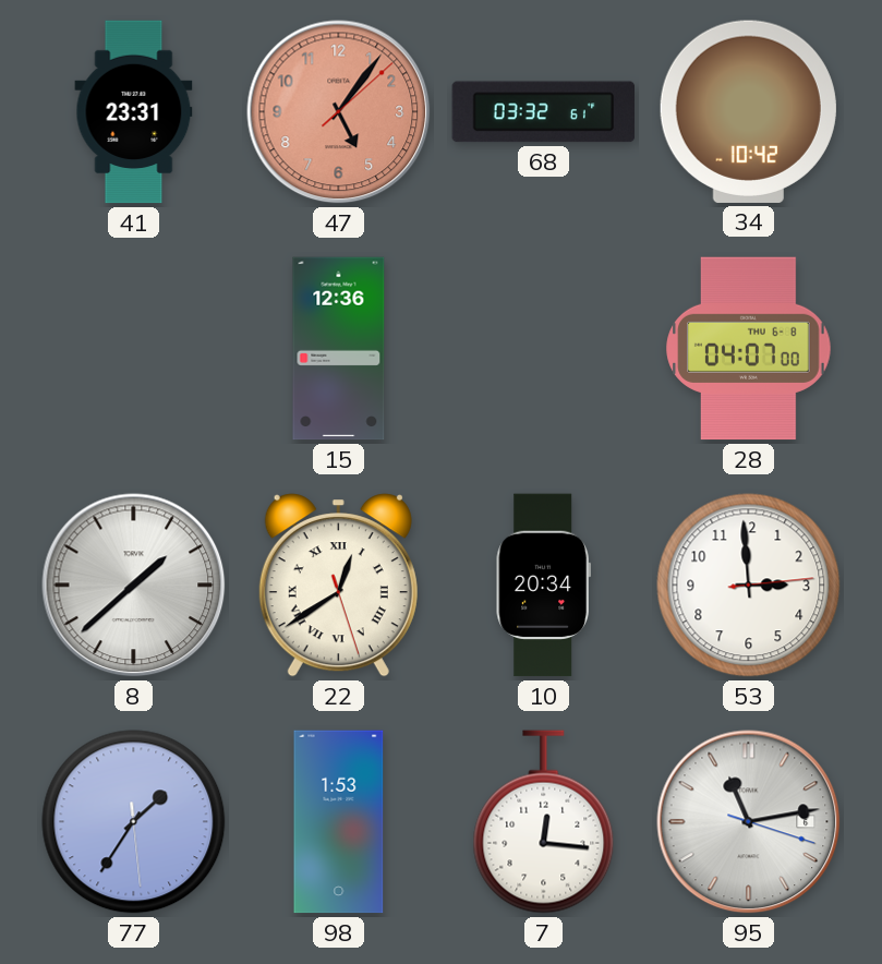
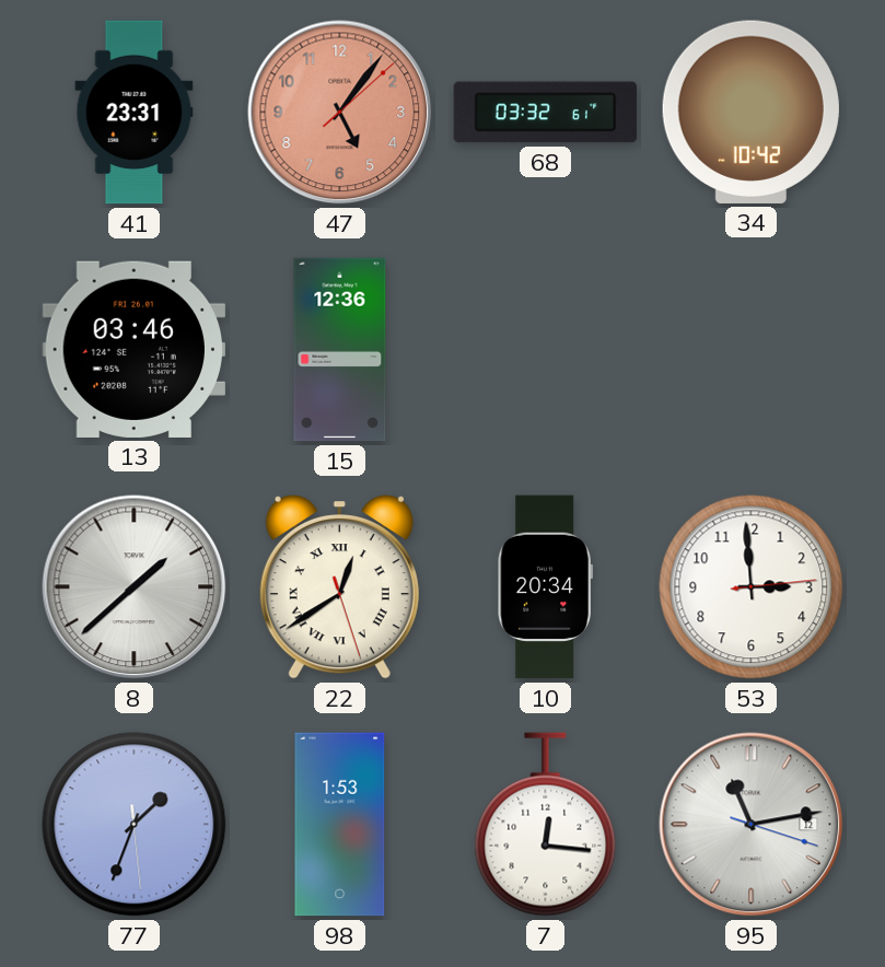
13: none -> 03:46 (133, 349)
28: 04:07 -> none (749, 349)
77: 1:35 -> 1:33 (135, 825)
95 date: 6 -> 12 (752, 825)
